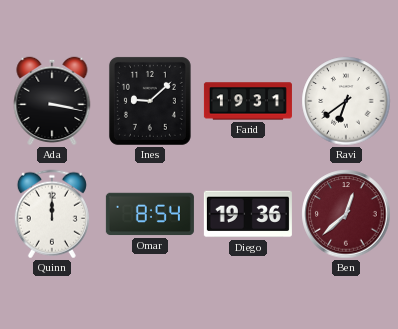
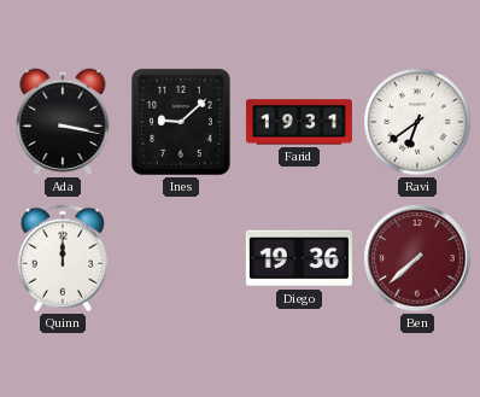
Omar: 8:54 -> none (150, 214)
Ben: 12:38 -> 7:38 (417, 258)
